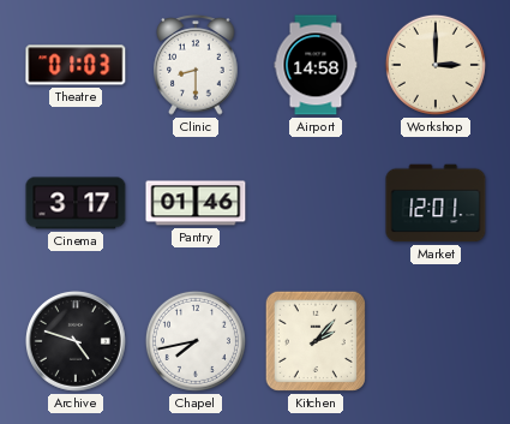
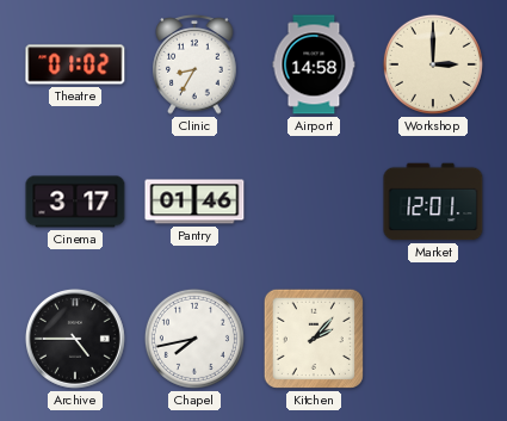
Theatre: 01:03 -> 01:02 (75, 64)
Clinic: 8:30 -> 8:35 (194, 64)
Archive: 4:48 -> 4:45 (75, 339)
